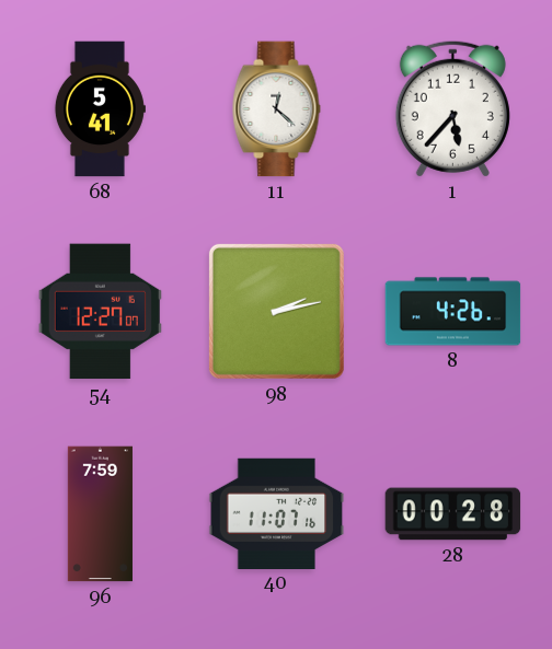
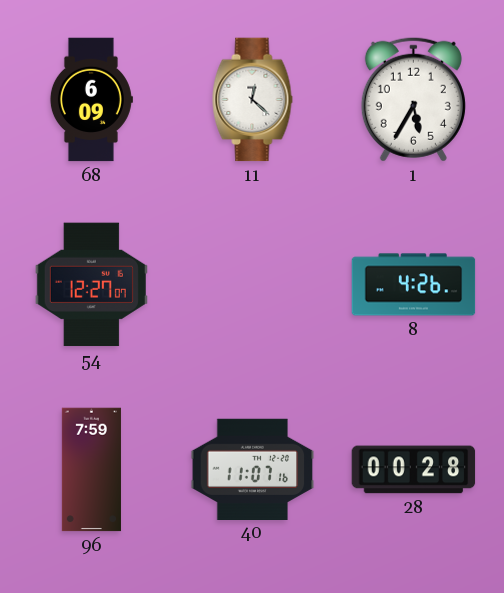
68: 5:41 -> 6:09 (91, 100)
1: 5:37 -> 5:35 (413, 99)
98: 2:13 -> none (276, 311)
